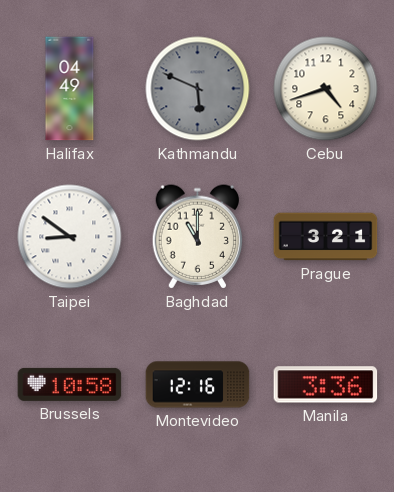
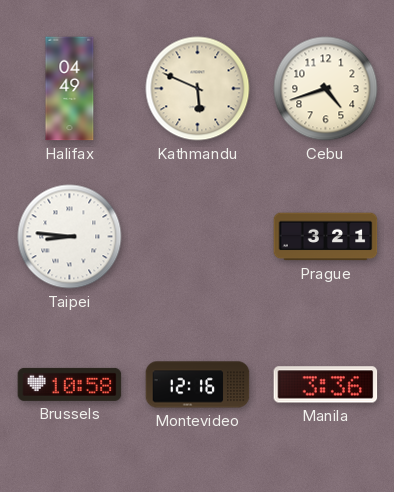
Kathmandu dial: grey -> cream (198, 89)
Taipei: 8:51 -> 8:46 (70, 237)
Baghdad: 11:00 -> none (198, 237)
